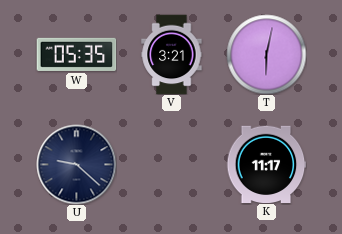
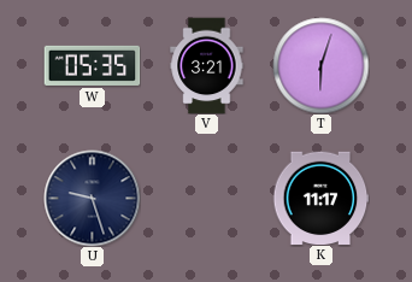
T: 6:02 -> 6:03 (320, 65)
U: 9:22 -> 9:27 (92, 198)
